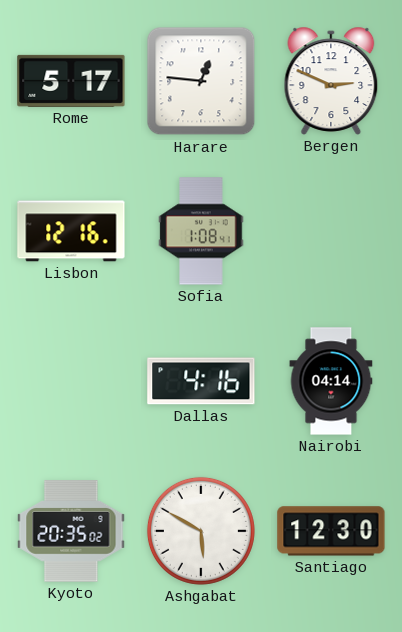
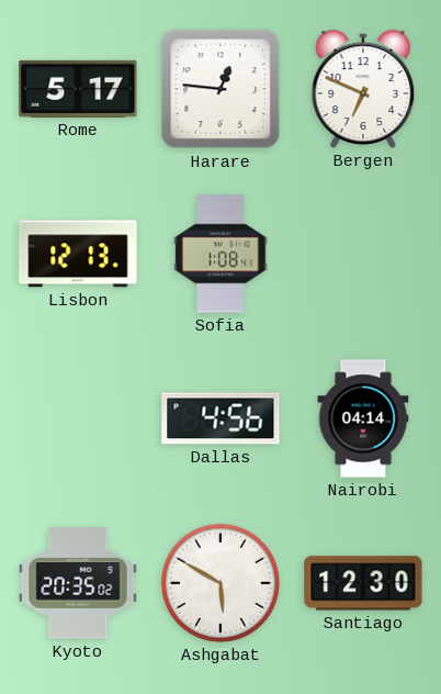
Bergen: 2:49 -> 6:49 (363, 89)
Lisbon: 12:16 -> 12:13 (78, 254)
Dallas: 4:16 -> 4:56 (220, 418)
